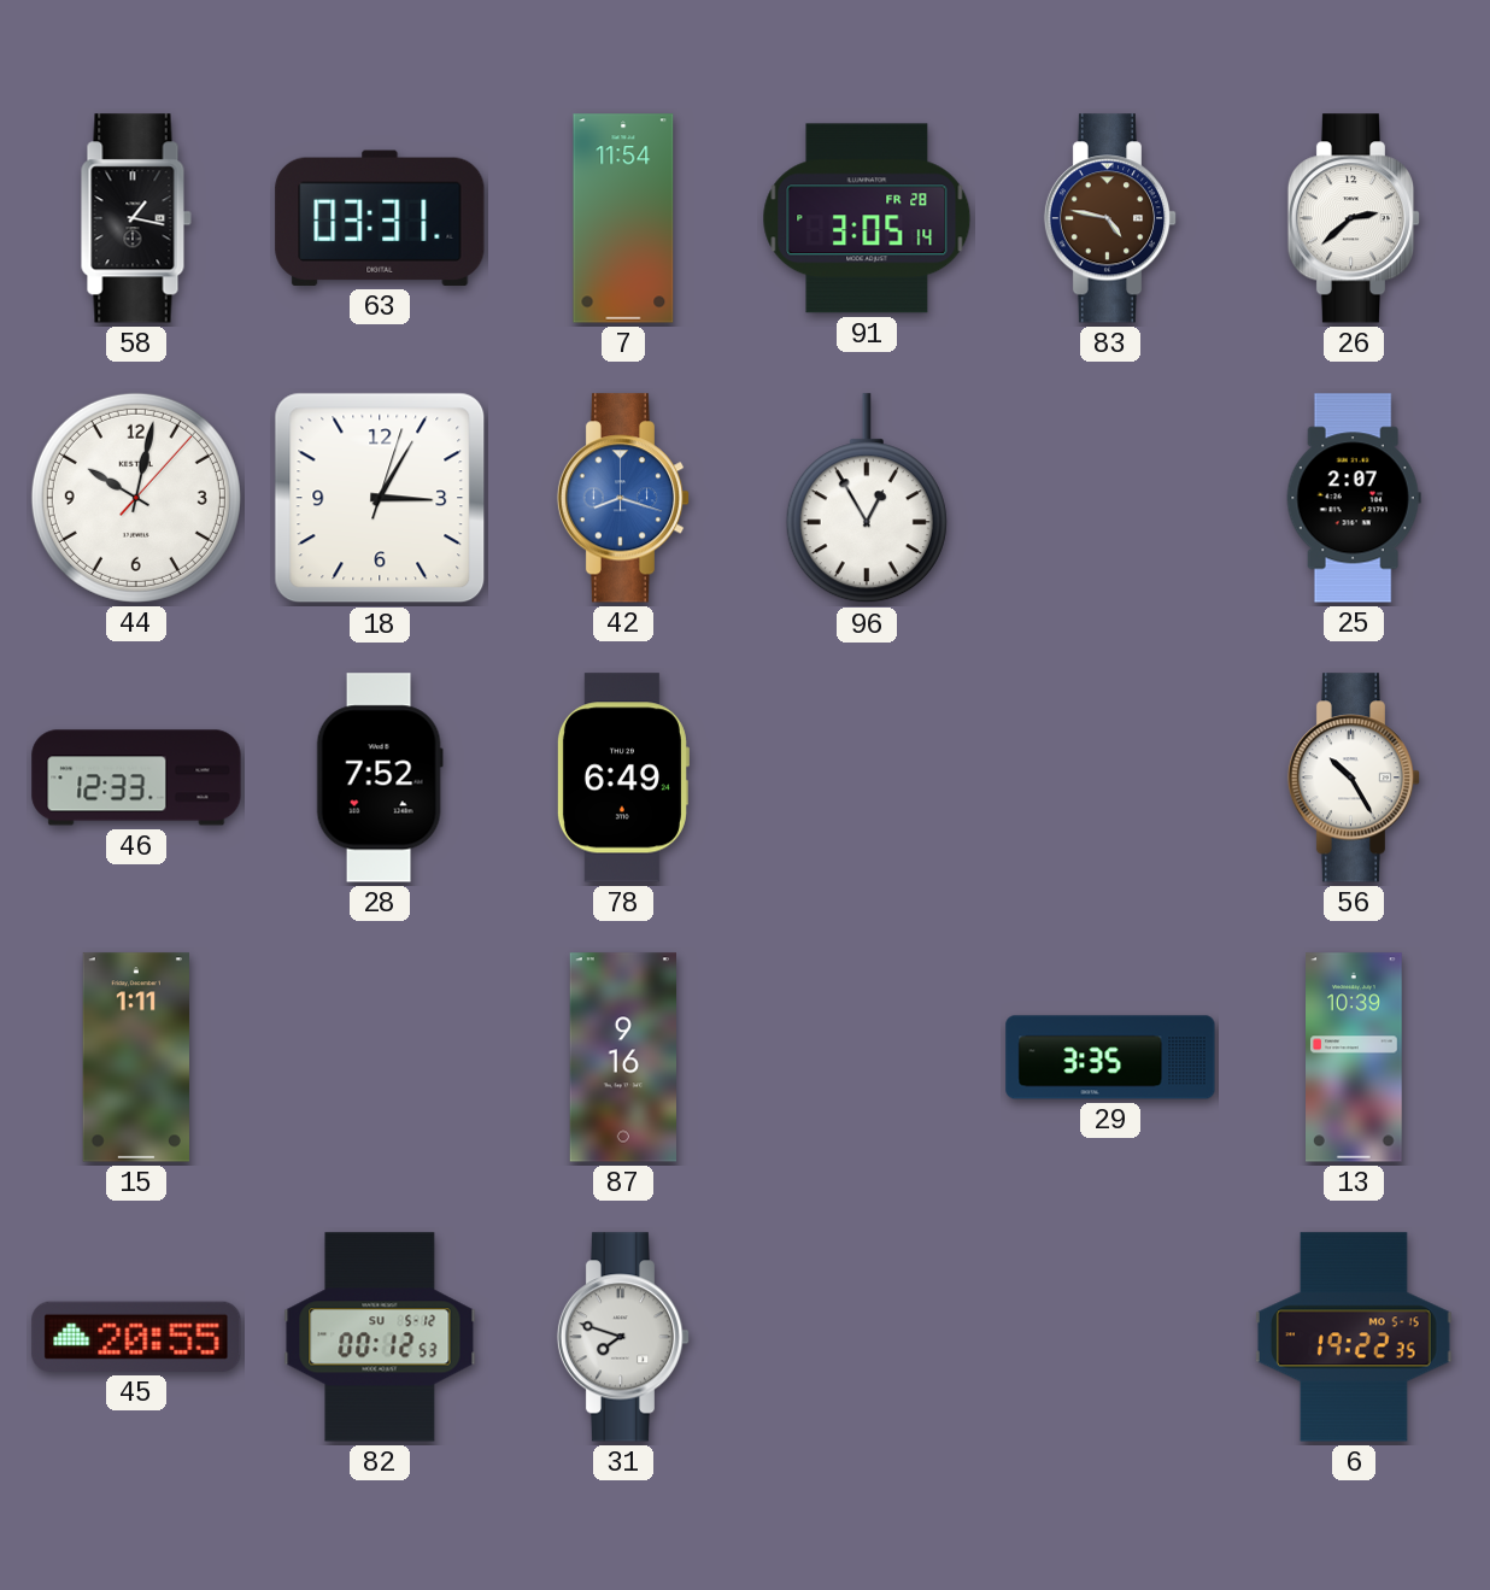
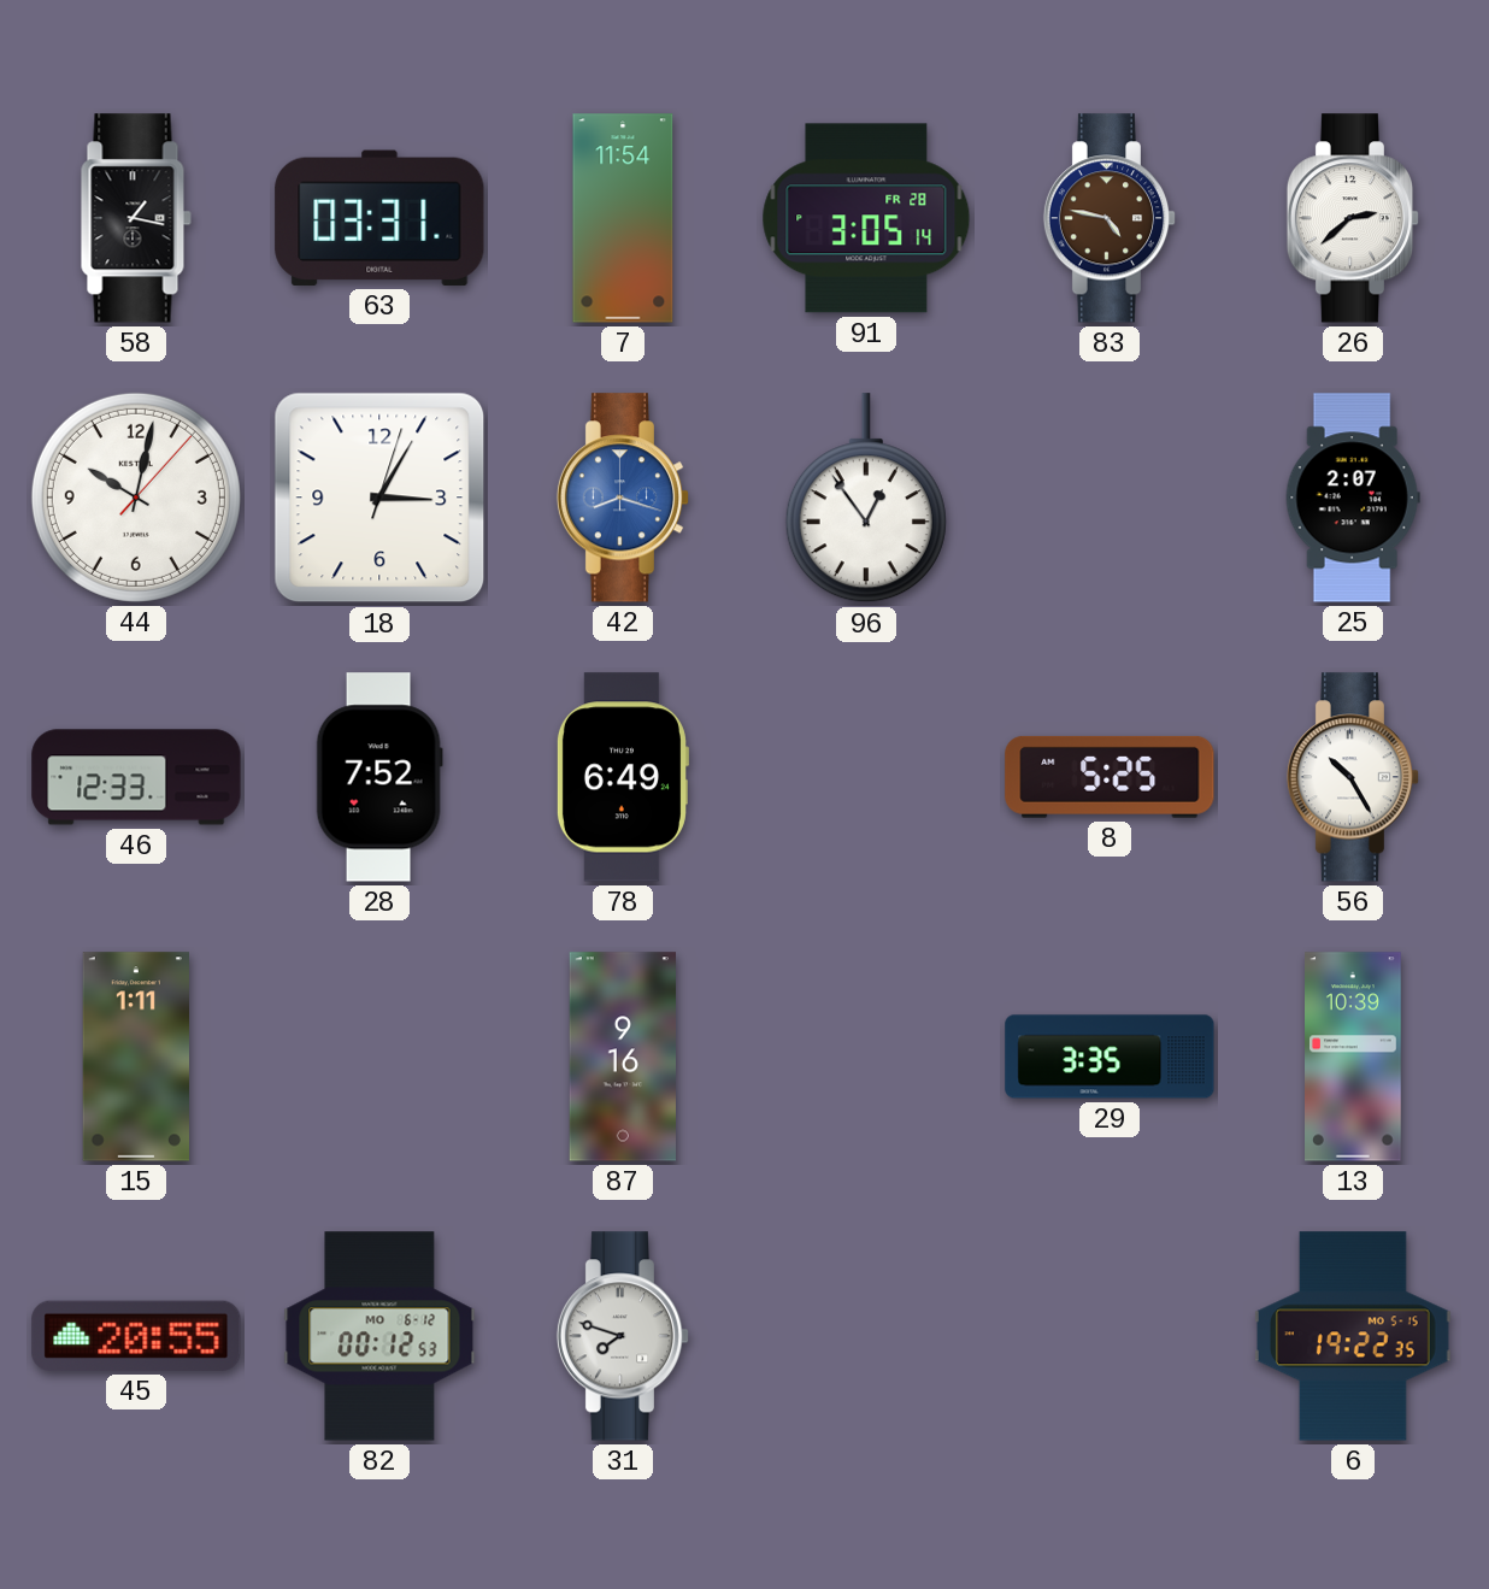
96: 12:55 -> 12:54 (866, 499)
8: none -> 5:25 (1110, 777)
82 date: SU 5-12 -> MO 6-12 (379, 1336)
